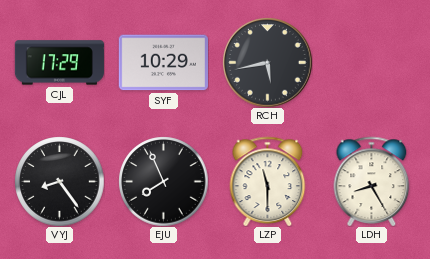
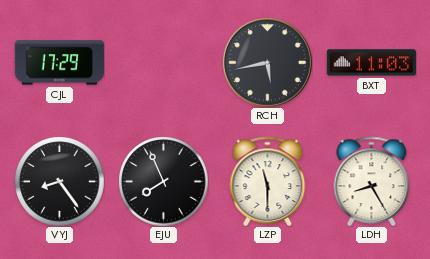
SYF: 10:29 -> none (163, 63)
BXT: none -> 11:03 (371, 63)
